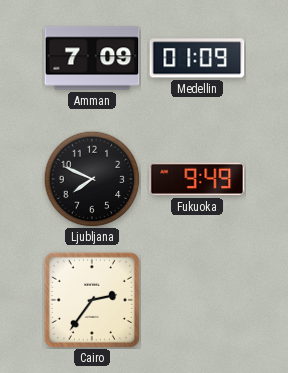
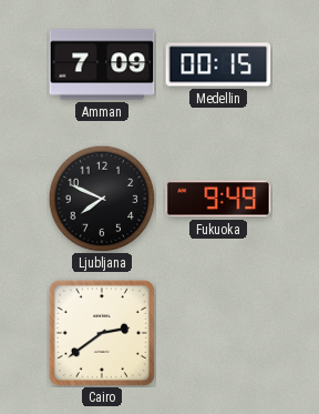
Medellin: 01:09 -> 00:15 (218, 64)
Cairo: 2:36 -> 2:39 (102, 333)
